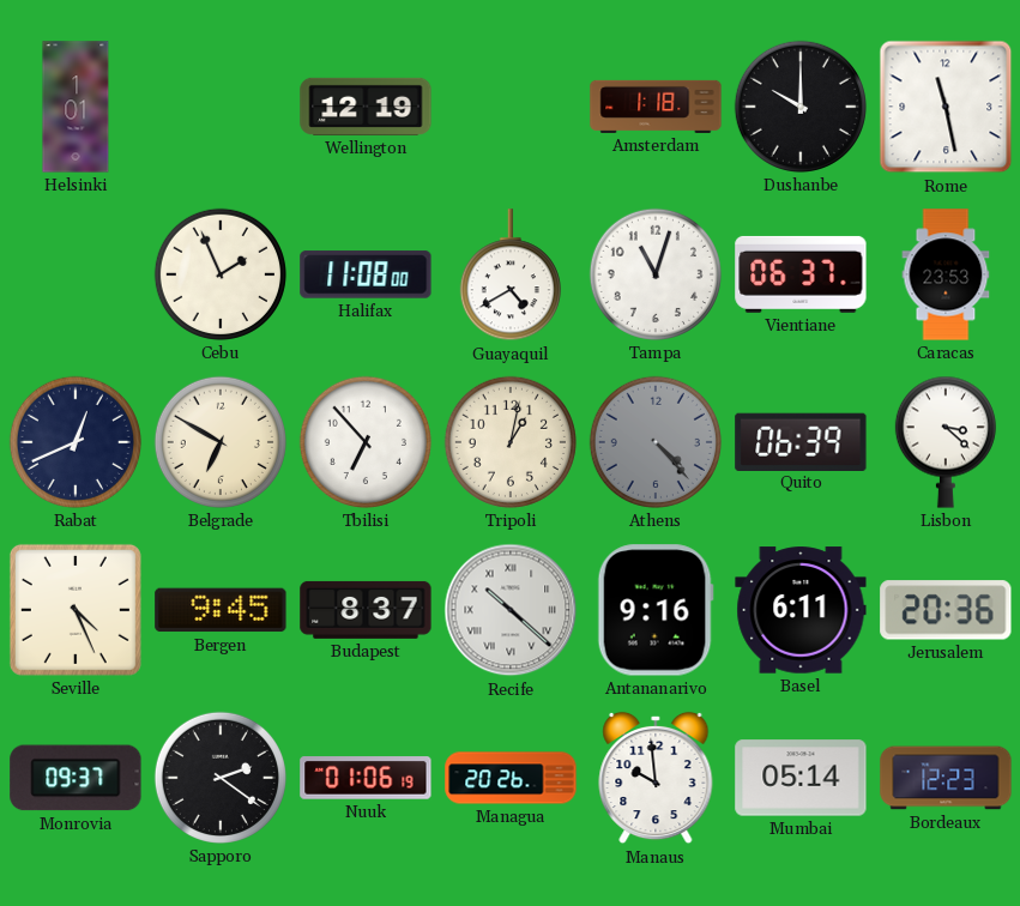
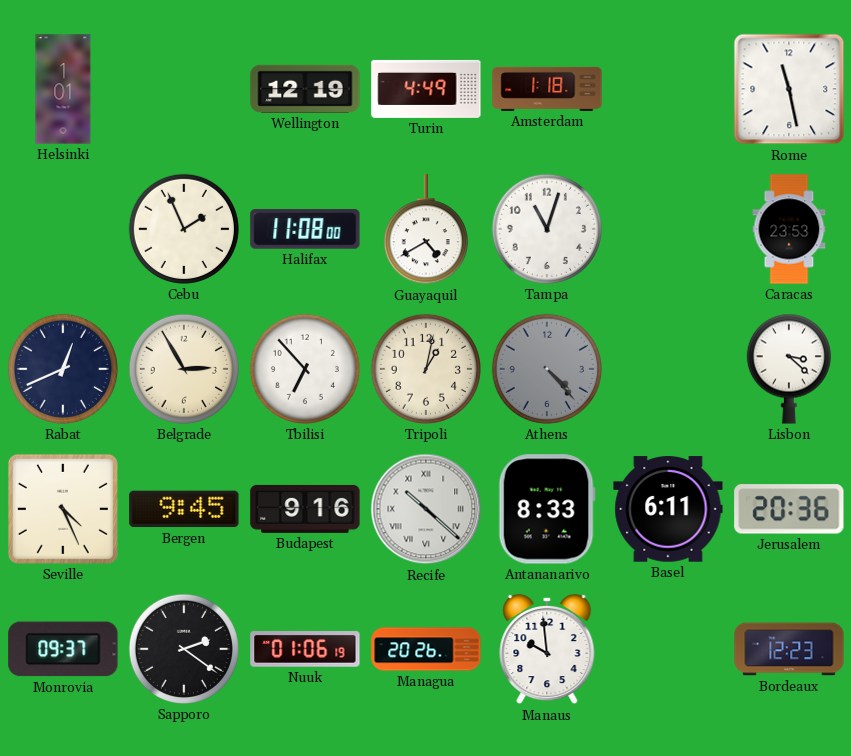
Turin: none -> 4:49 (426, 89)
Dushanbe: 10:00 -> none (801, 107)
Vientiane: 06:37 -> none (801, 274)
Belgrade: 6:50 -> 2:55 (184, 369)
Quito: 06:39 -> none (801, 441)
Budapest: 8:37 -> 9:16 (305, 509)
Antananarivo: 9:16 -> 8:33 (547, 509)
Mumbai: 05:14 -> none (801, 778)
